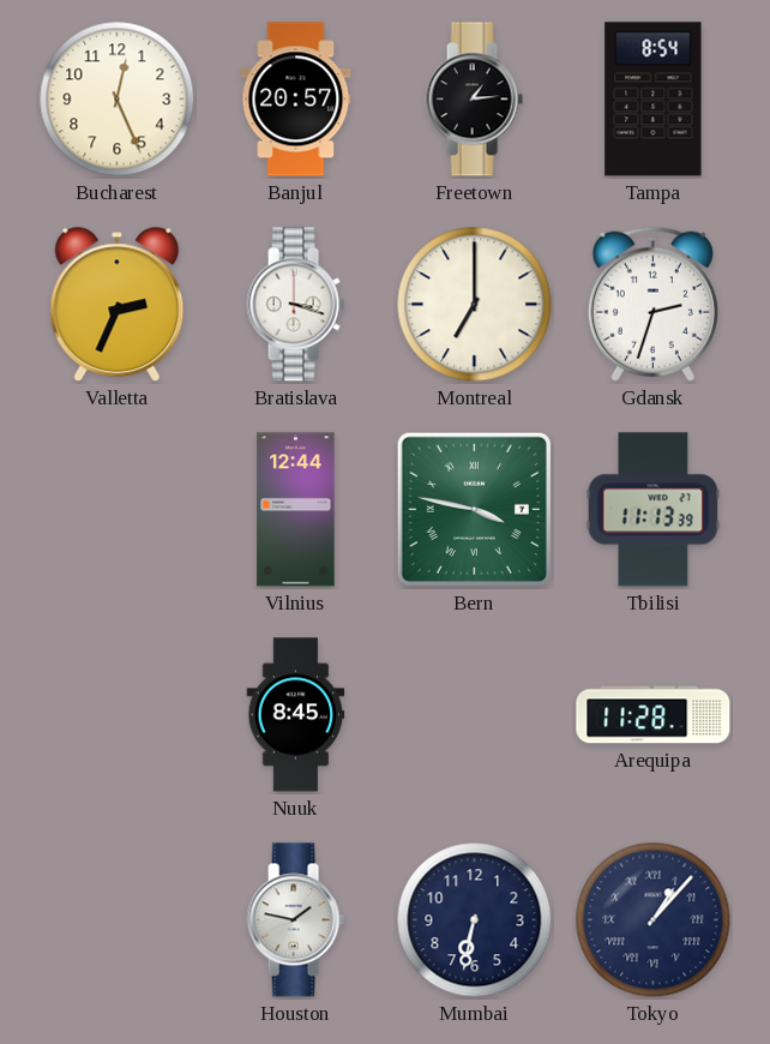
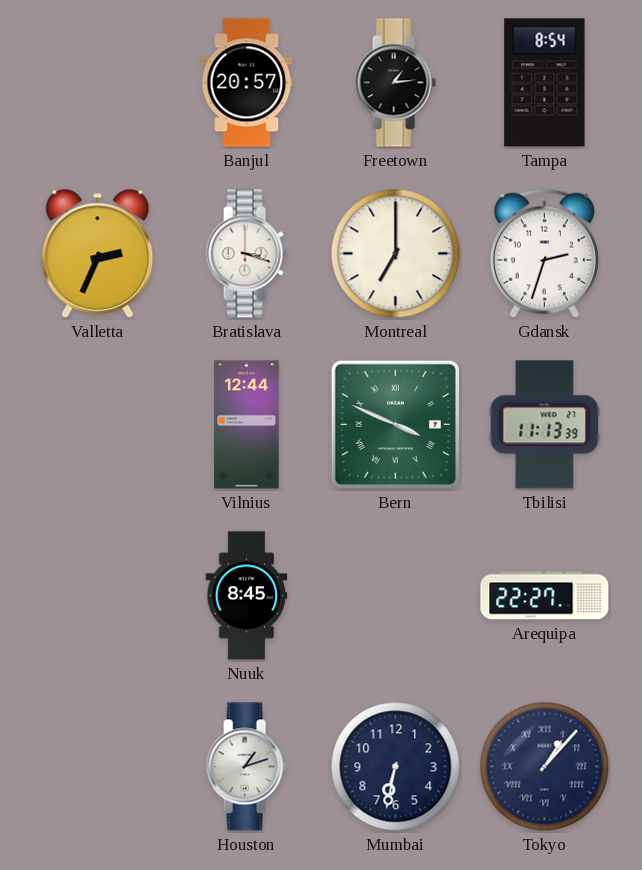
Bucharest: 12:26 -> none (118, 100)
Bern: 3:47 -> 3:49 (395, 424)
Arequipa: 11:28 -> 22:27 (545, 596)
Houston: 1:47 -> 1:12 (246, 767)
